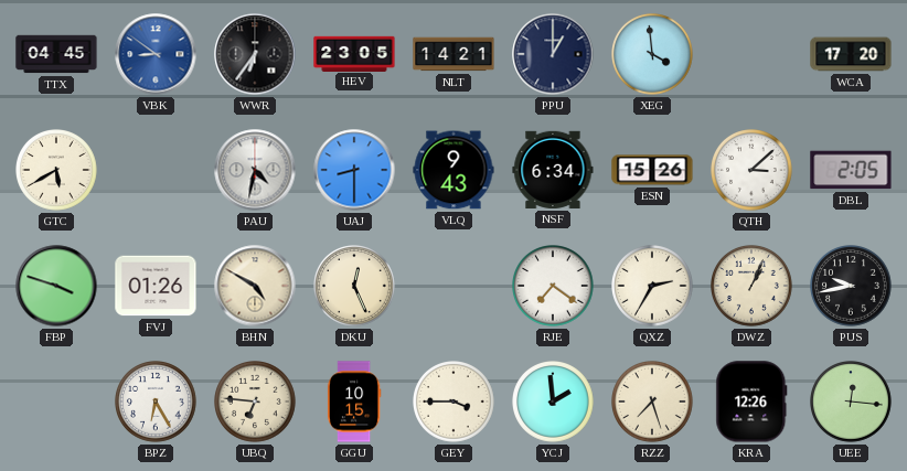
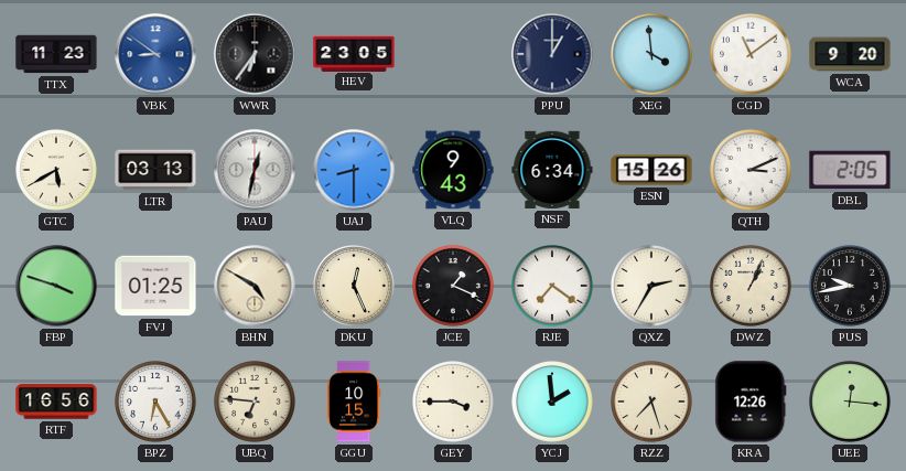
TTX: 04:45 -> 11:23 (56, 54)
NLT: 14:21 -> none (453, 54)
CGD: none -> 11:09 (752, 55)
WCA: 17:20 -> 9:20 (850, 54)
LTR: none -> 03:13 (155, 170)
PAU: 4:32 -> 12:32 (255, 170)
QTH: 3:08 -> 3:11 (752, 171)
FVJ: 01:26 -> 01:25 (155, 286)
JCE: none -> 1:19 (454, 287)
RTF: none -> 16:56 (56, 402)
